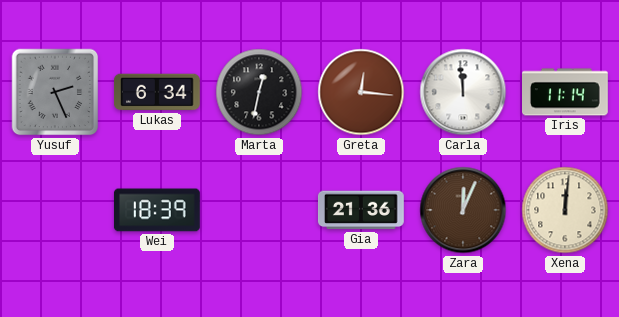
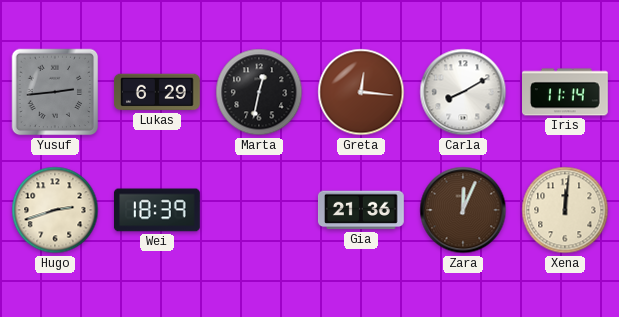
Yusuf: 2:26 -> 2:44 (55, 92)
Lukas: 6:34 -> 6:29 (157, 92)
Carla: 11:59 -> 8:10 (463, 92)
Hugo: none -> 2:42 (55, 210)
